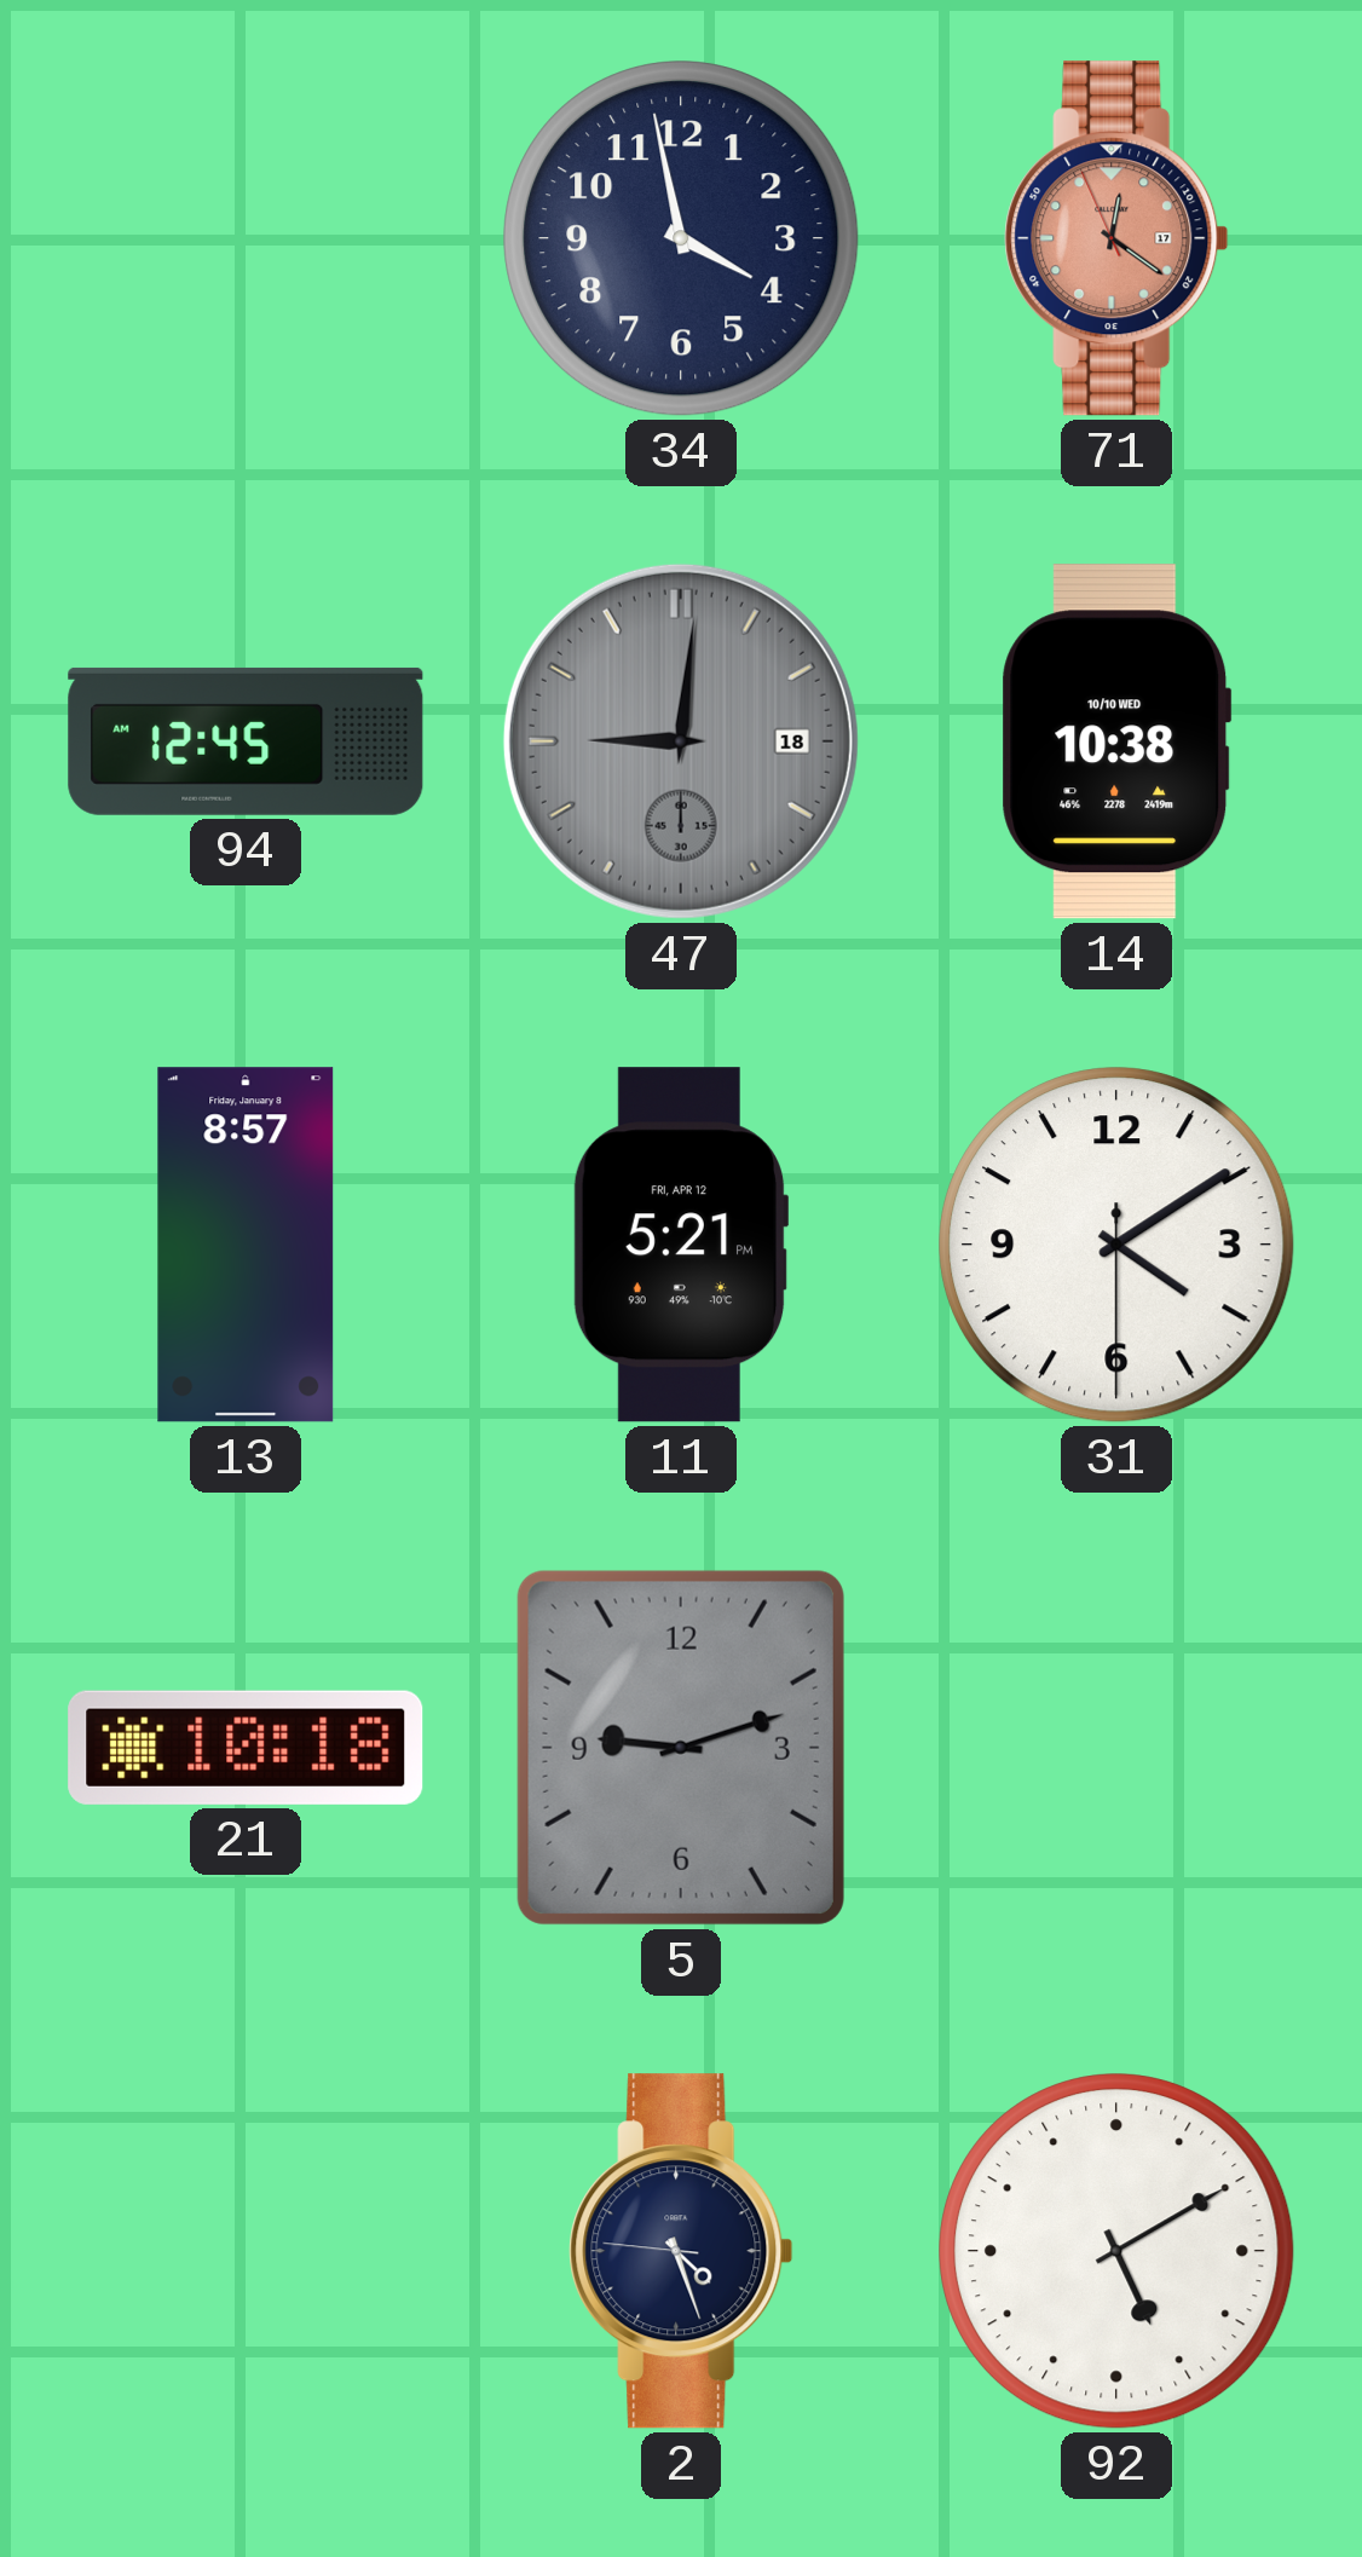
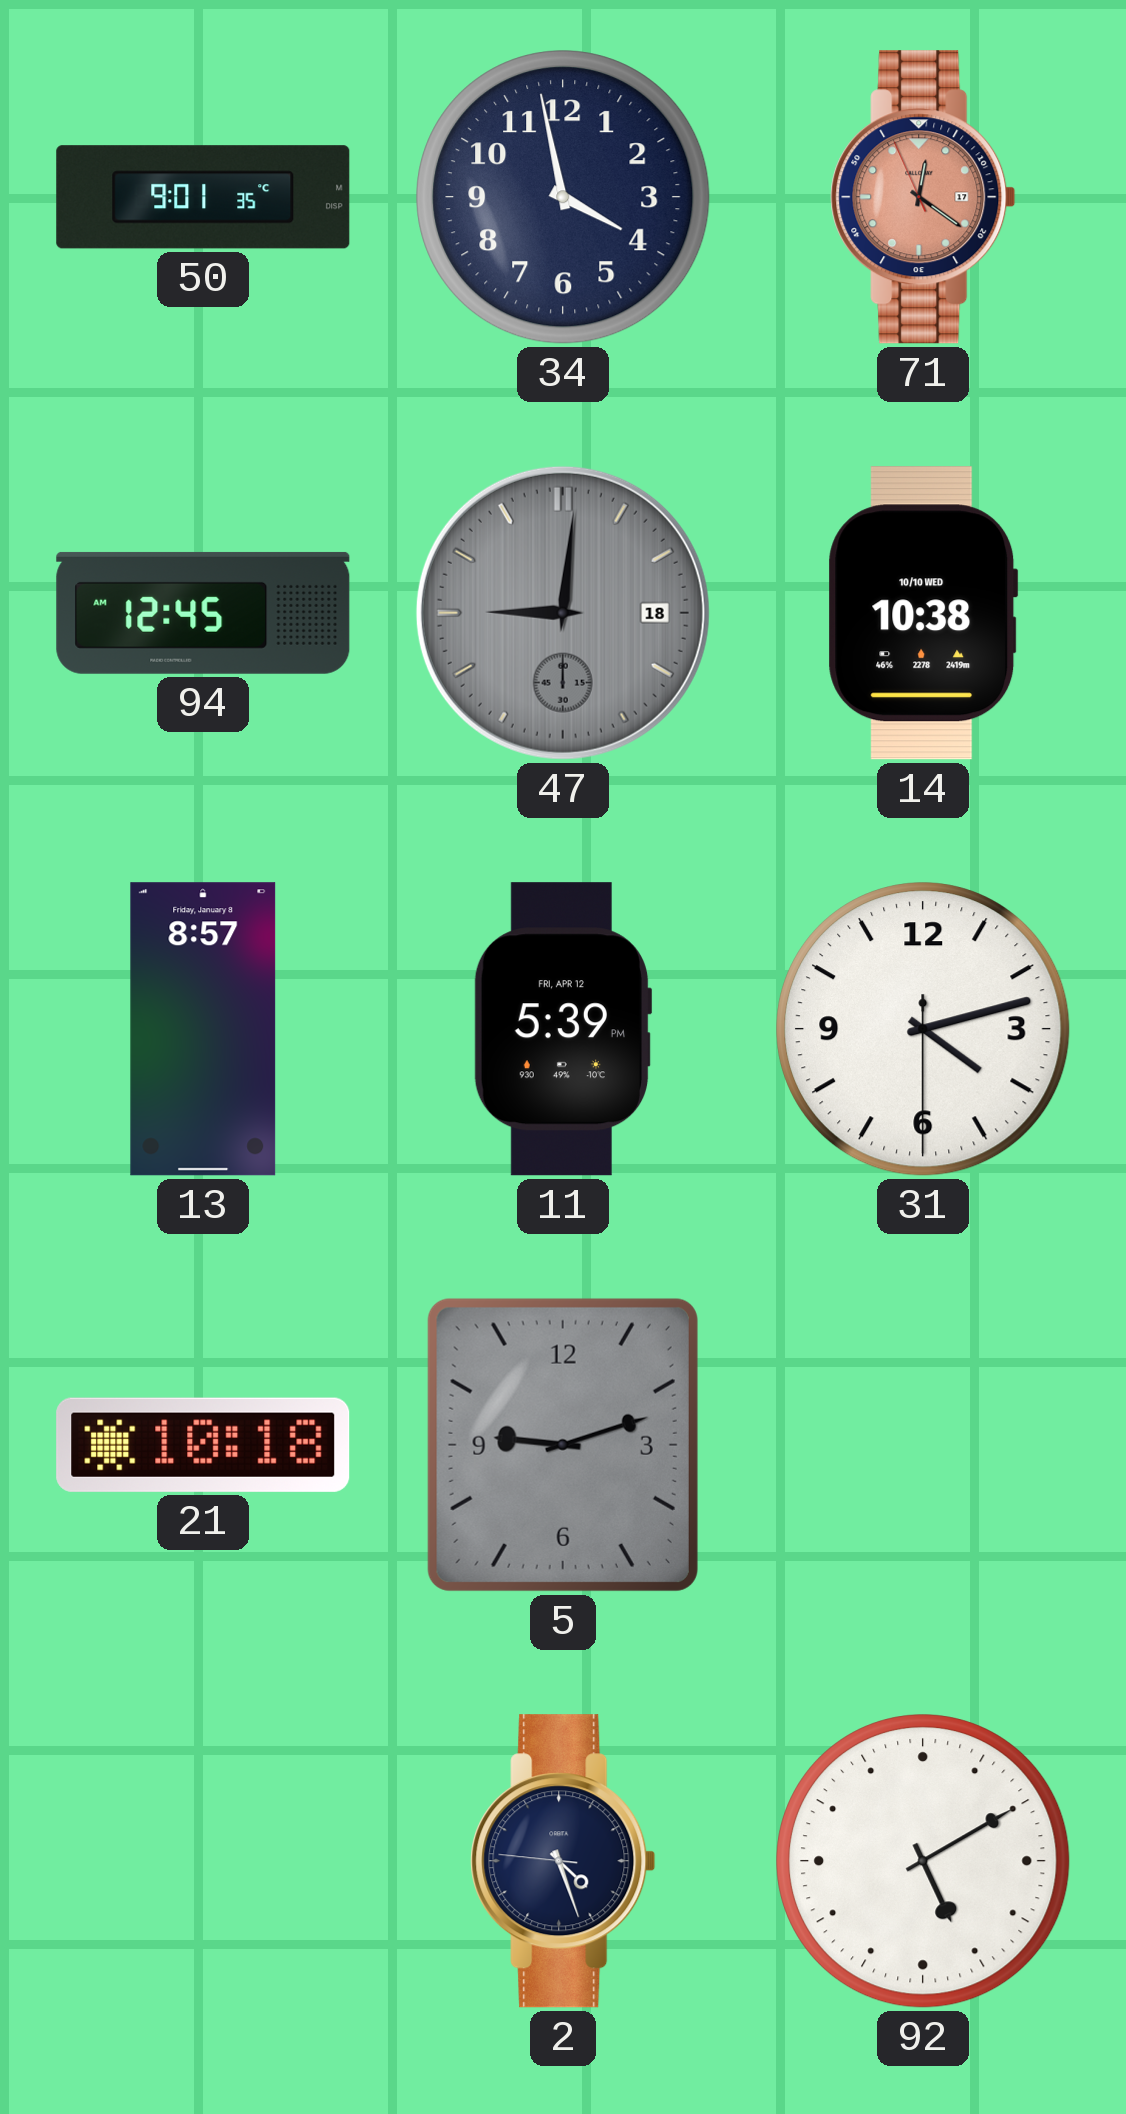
50: none -> 9:01 (203, 197)
11: 5:21 -> 5:39 (563, 1029)
31: 4:09 -> 4:12 (923, 1029)
